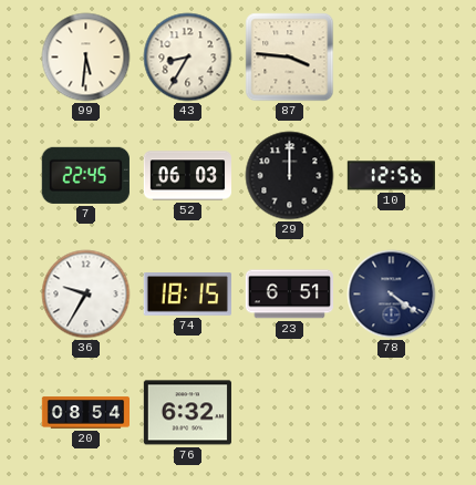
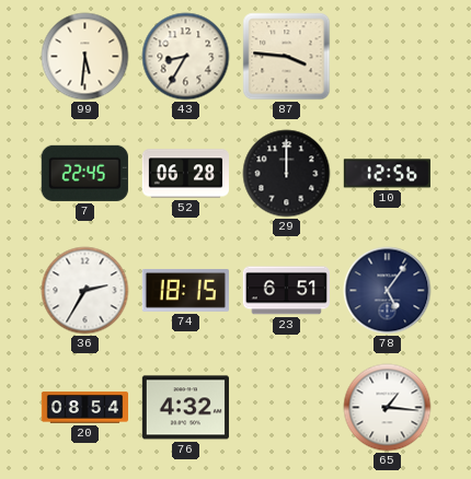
52: 06:03 -> 06:28 (185, 174)
36: 9:35 -> 2:35 (85, 291)
78: 4:21 -> 5:06 (388, 291)
76: 6:32 -> 4:32 (185, 408)
65: none -> 1:16 (388, 408)
